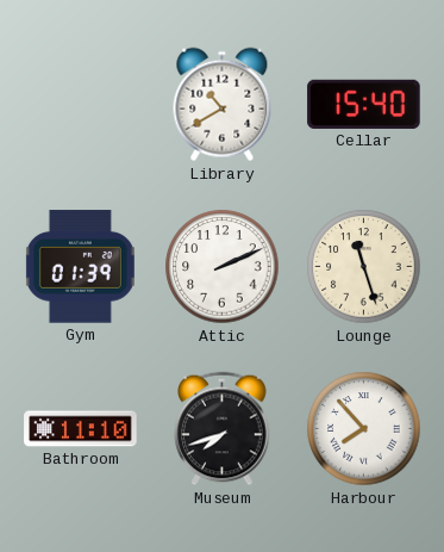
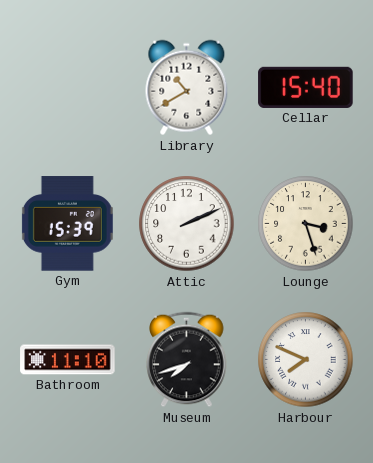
Gym: 01:39 -> 15:39 (67, 224)
Lounge: 11:27 -> 3:27 (306, 224)
Harbour: 7:53 -> 7:49 (306, 360)
